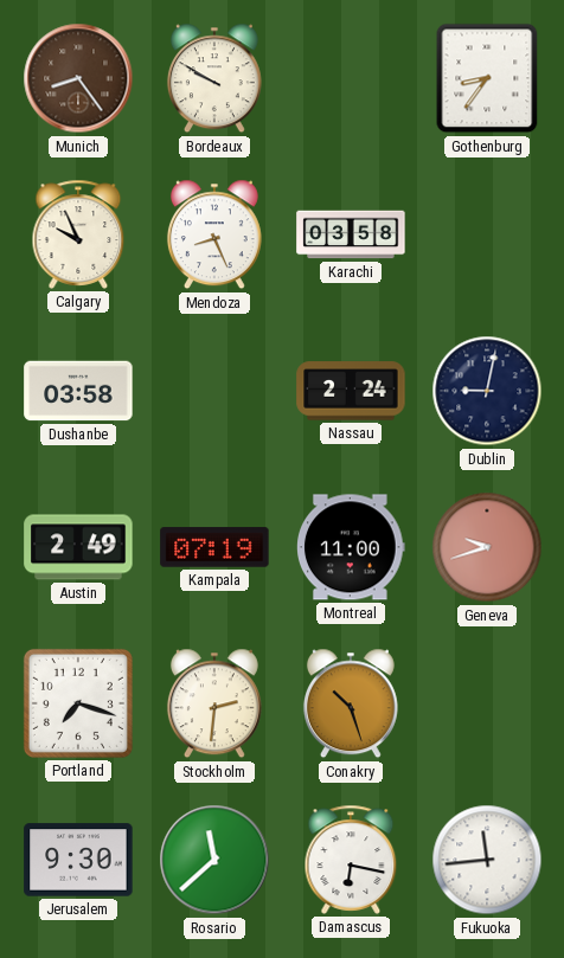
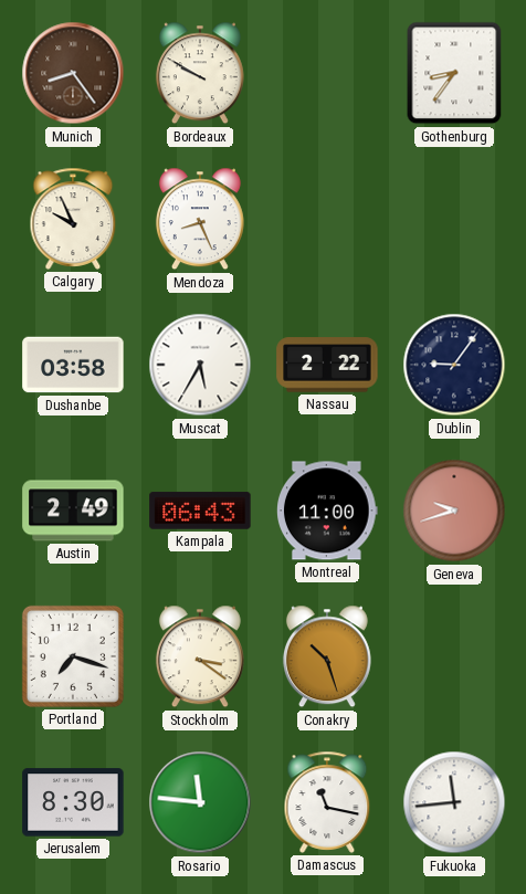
Karachi: 03:58 -> none (351, 234)
Muscat: none -> 5:35 (200, 365)
Nassau: 2:24 -> 2:22 (327, 365)
Dublin: 9:02 -> 9:06 (454, 365)
Kampala: 07:19 -> 06:43 (200, 511)
Stockholm: 2:31 -> 3:21 (200, 656)
Jerusalem: 9:30 -> 8:30 (73, 802)
Rosario: 11:38 -> 11:46 (200, 802)
Damascus: 6:17 -> 11:17 (327, 802)
